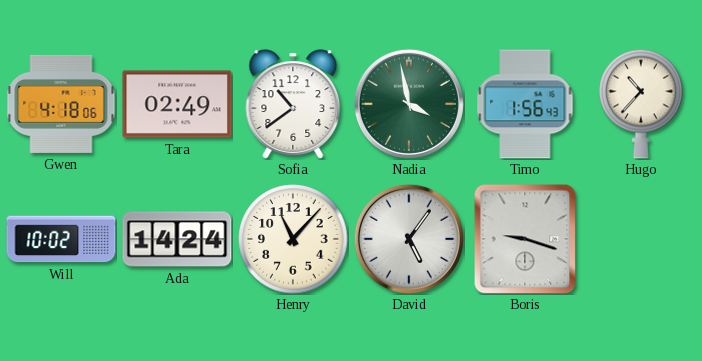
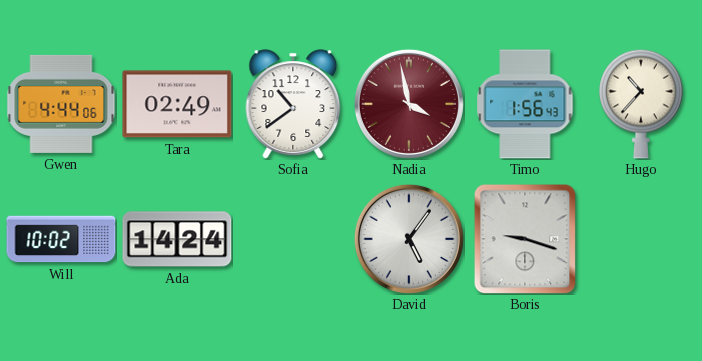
Gwen: 4:18 -> 4:44 (61, 104)
Nadia dial: green -> burgundy (409, 104)
Henry: 11:07 -> none (293, 239)
